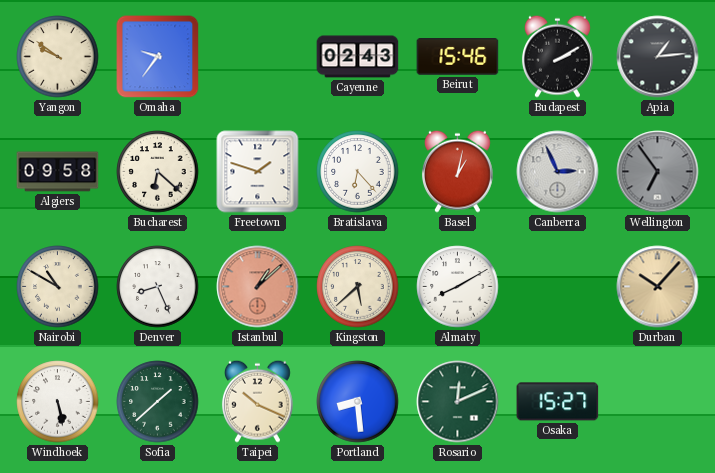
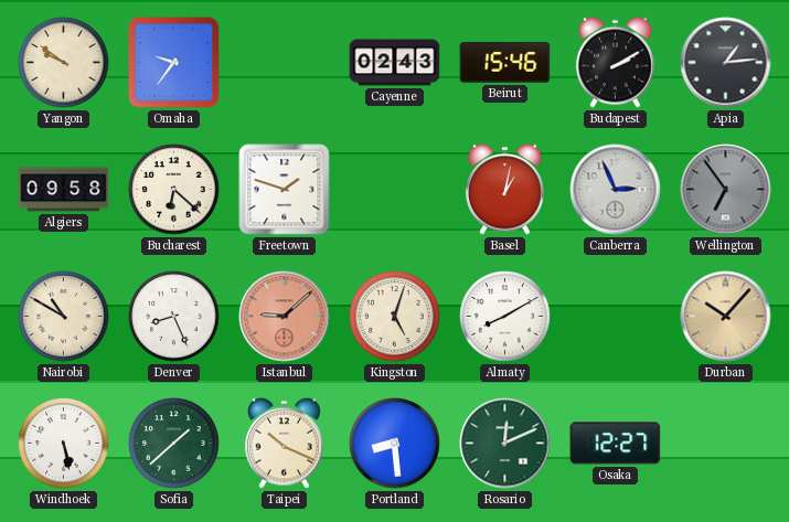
Bratislava: 6:23 -> none (358, 172)
Istanbul: 1:08 -> 9:08 (285, 317)
Kingston: 5:38 -> 5:03 (395, 317)
Osaka: 15:27 -> 12:27 (616, 444)
